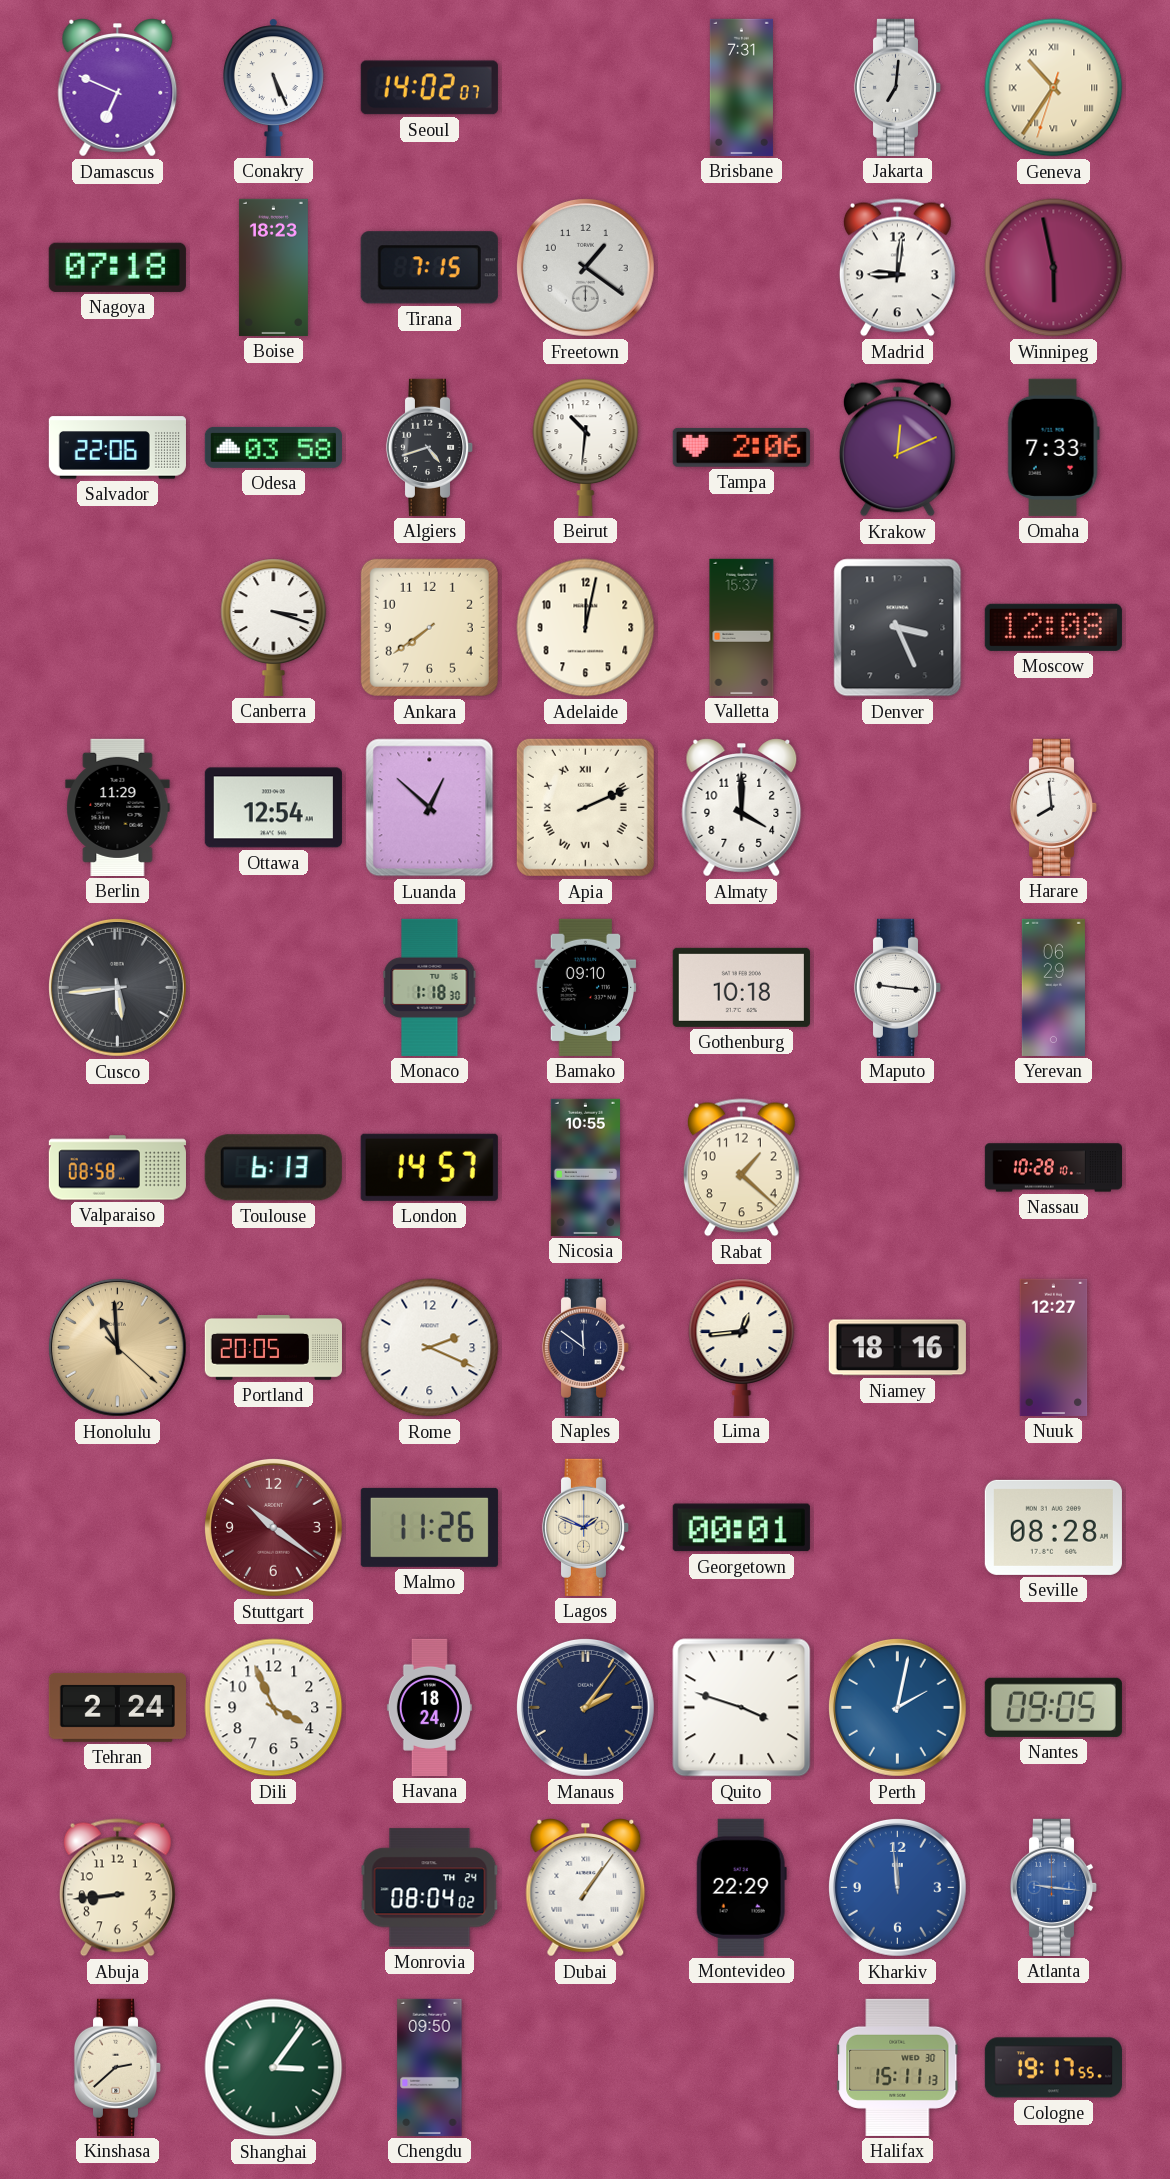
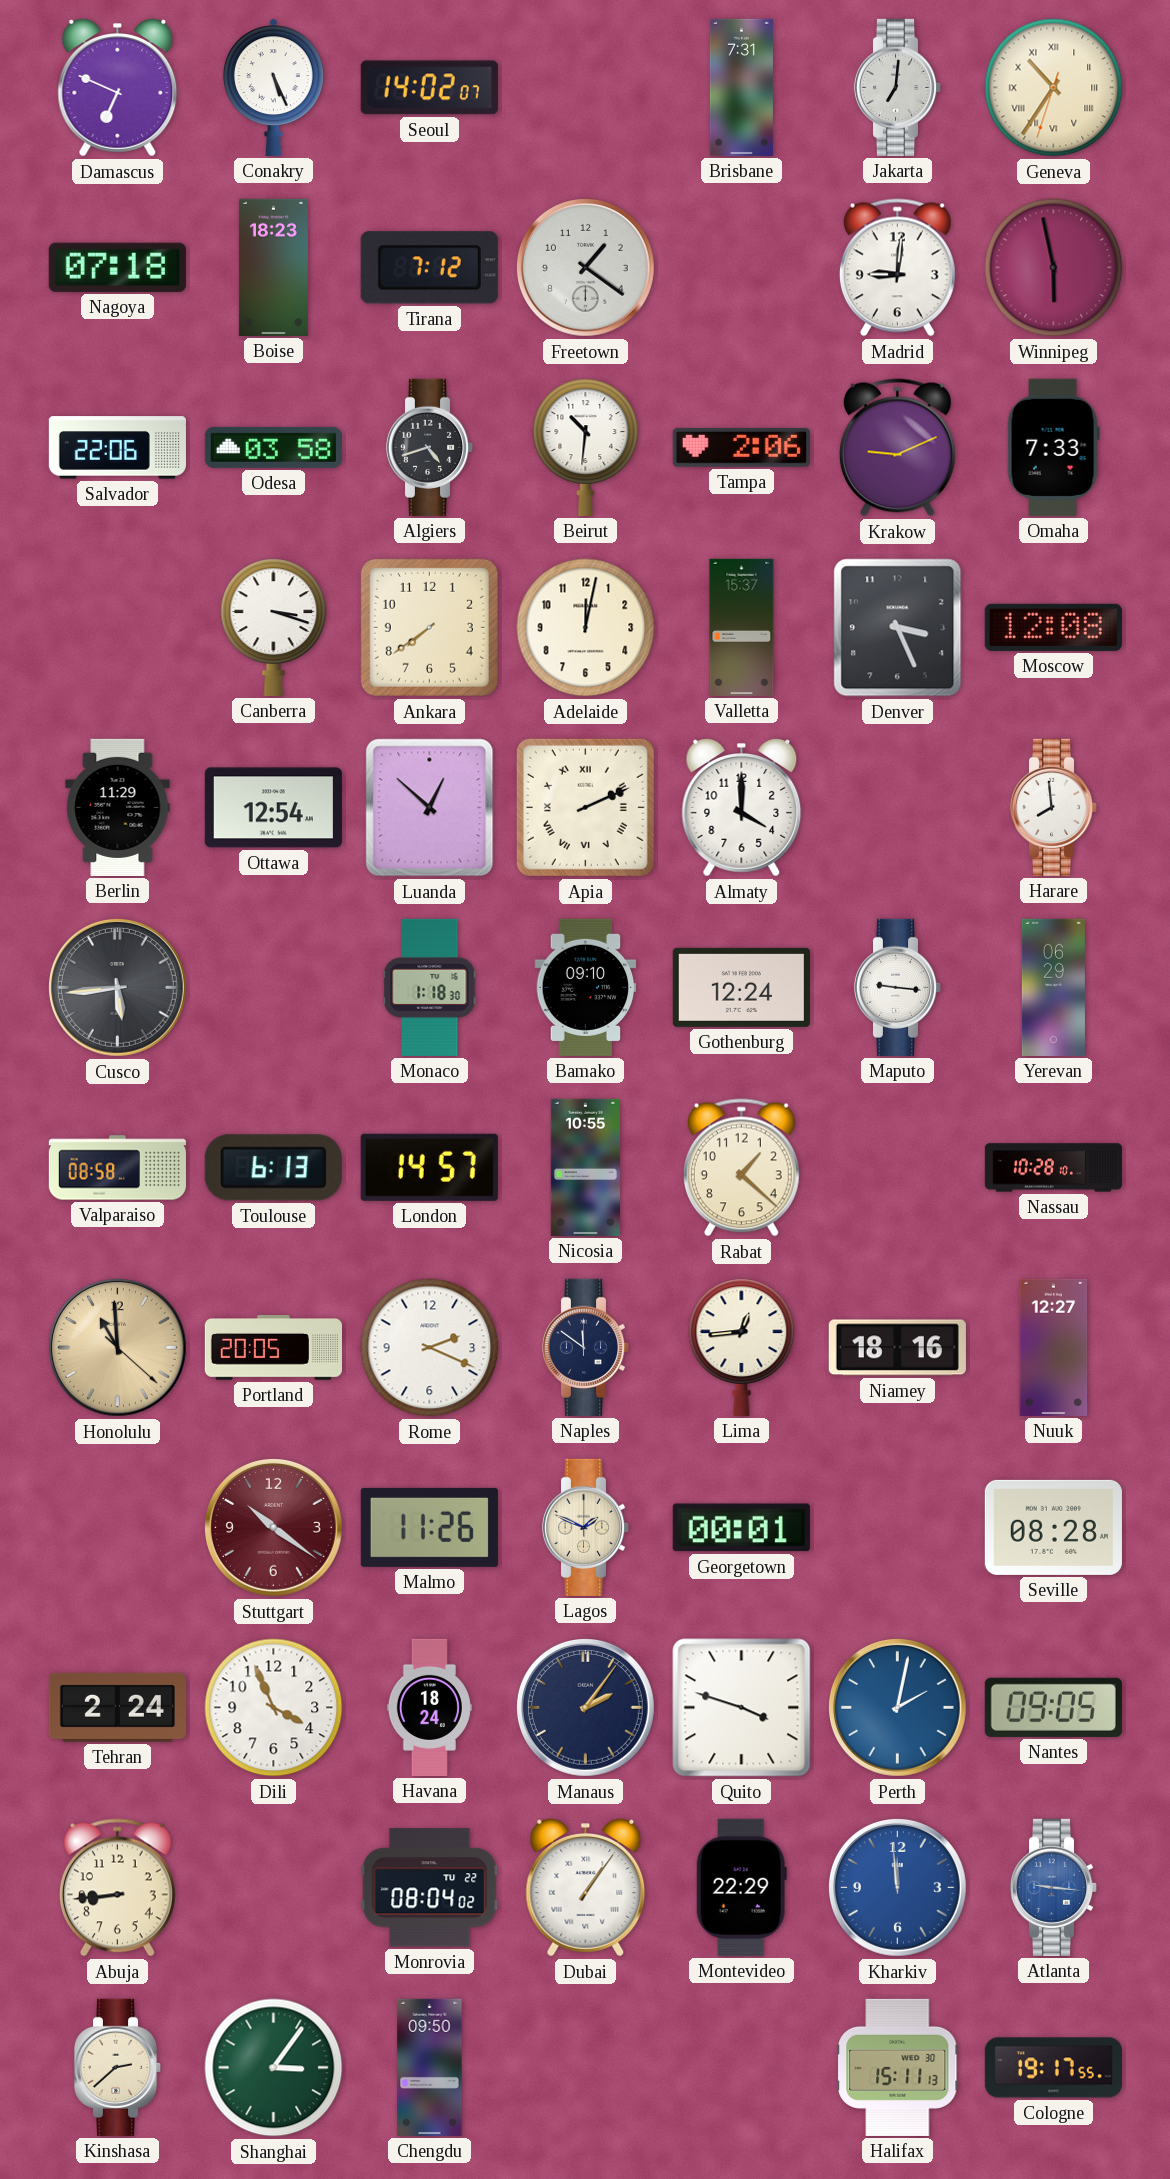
Tirana: 7:15 -> 7:12 (429, 268)
Krakow: 12:11 -> 9:11 (897, 448)
Gothenburg: 10:18 -> 12:24 (741, 987)
Monrovia date: TH 24 -> TU 22 (430, 1888)
